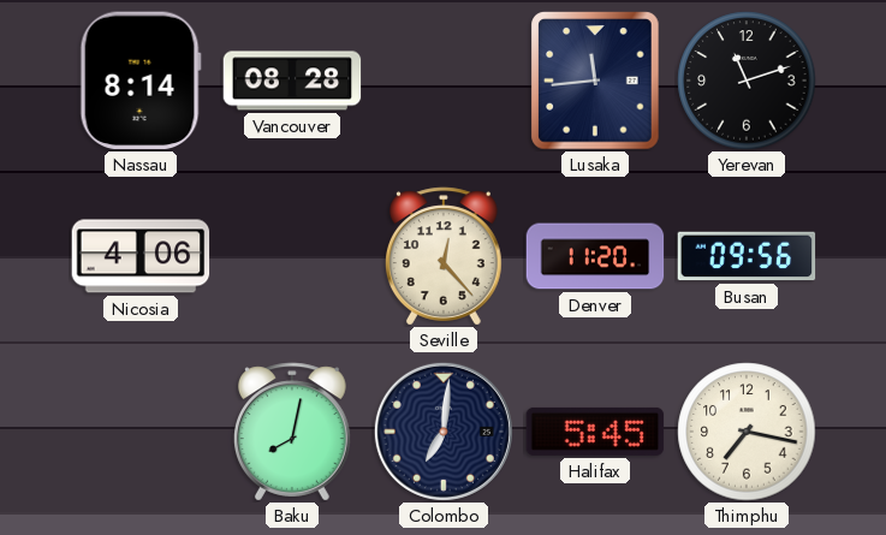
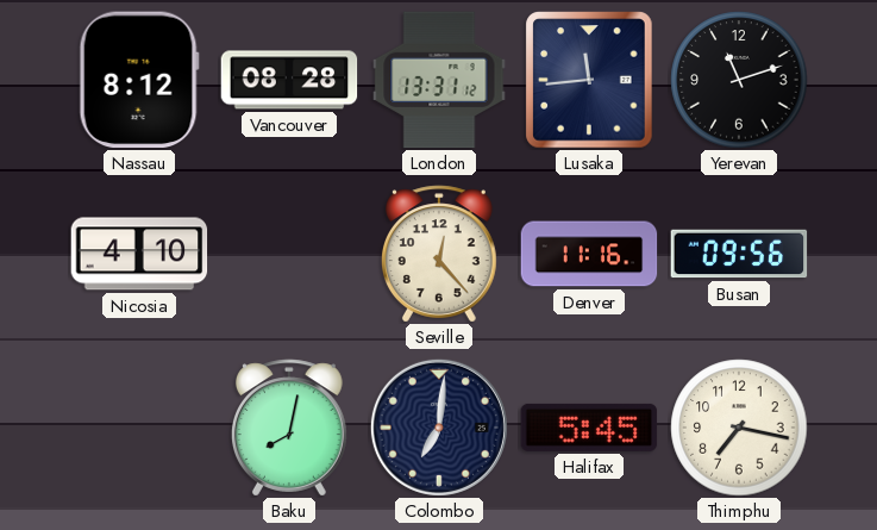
Nassau: 8:14 -> 8:12 (139, 80)
London: none -> 13:31 (439, 80)
Nicosia: 4:06 -> 4:10 (139, 254)
Denver: 11:20 -> 11:16 (589, 254)
